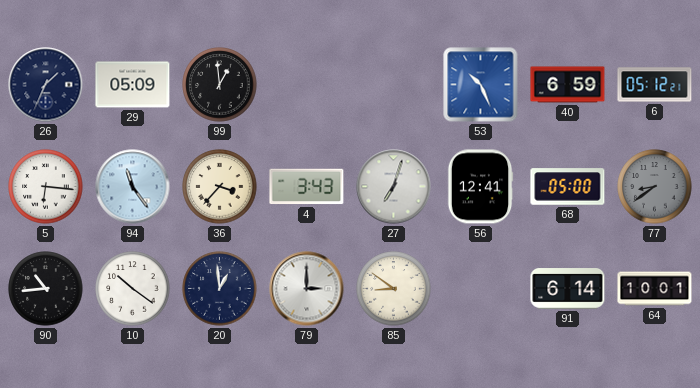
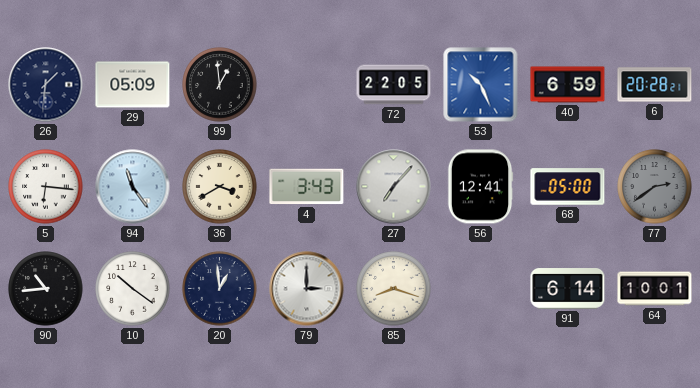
26: 1:34 -> 1:31 (46, 85)
72: none -> 22:05 (394, 85)
6: 05:12 -> 20:28 (655, 85)
36: 3:37 -> 3:40 (220, 187)
27: 7:03 -> 7:07 (394, 187)
77: 8:39 -> 2:39 (655, 187)
85: 8:51 -> 8:18 (394, 289)
